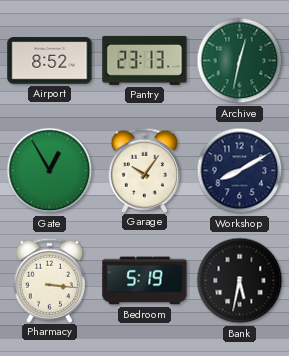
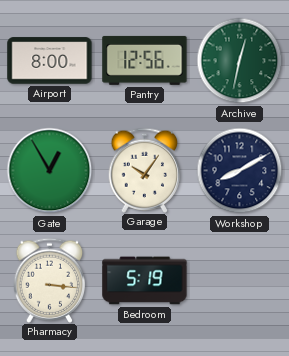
Airport: 8:52 -> 8:00 (50, 61)
Pantry: 23:13 -> 12:56 (145, 60)
Bank: 5:32 -> none (240, 281)
